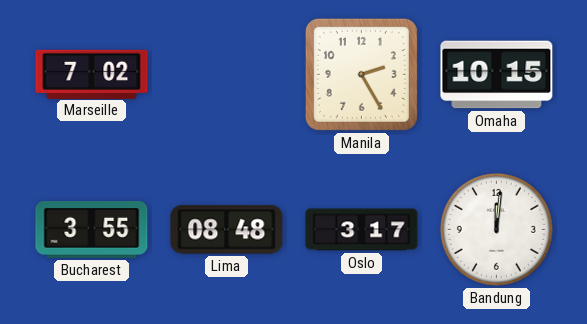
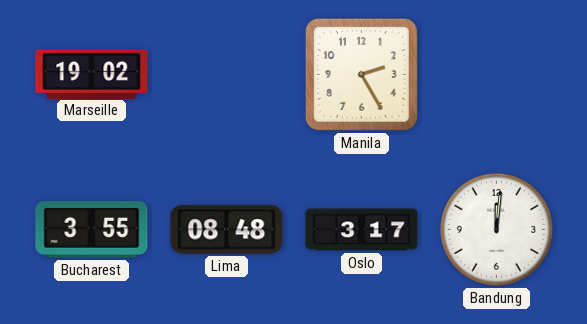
Marseille: 7:02 -> 19:02 (92, 74)
Omaha: 10:15 -> none (497, 75)
